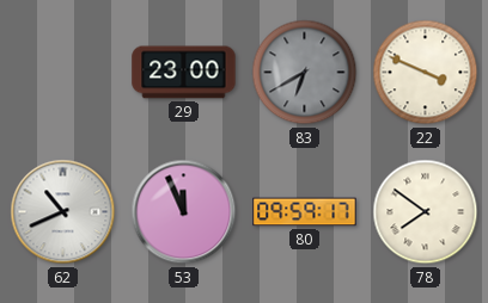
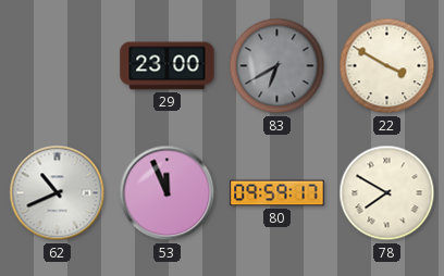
22: 3:49 -> 3:50 (387, 66)
78: 7:51 -> 7:50 (387, 193)
